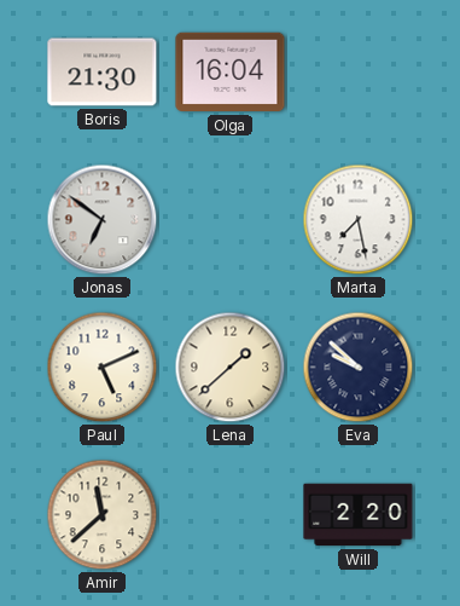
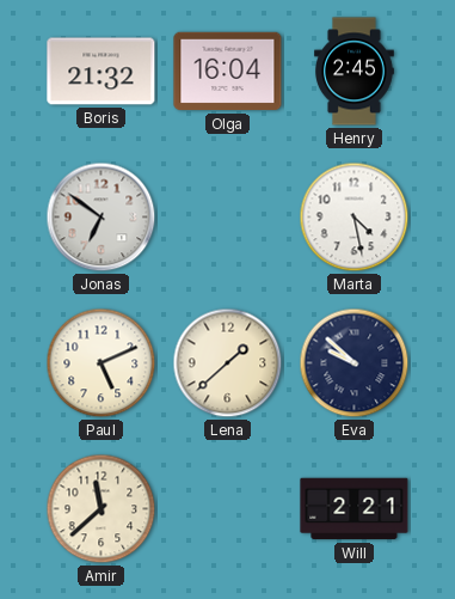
Boris: 21:30 -> 21:32 (102, 72)
Henry: none -> 2:45 (355, 72)
Marta: 7:28 -> 4:28 (355, 218)
Will: 2:20 -> 2:21 (355, 509)
